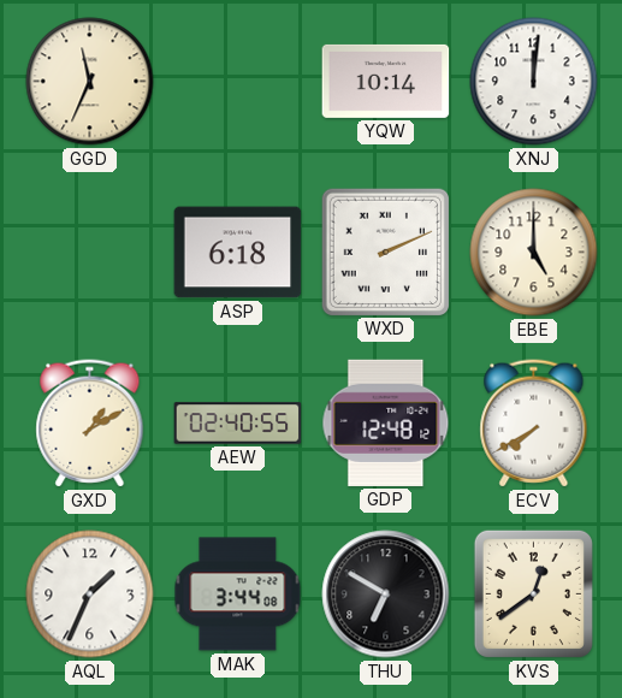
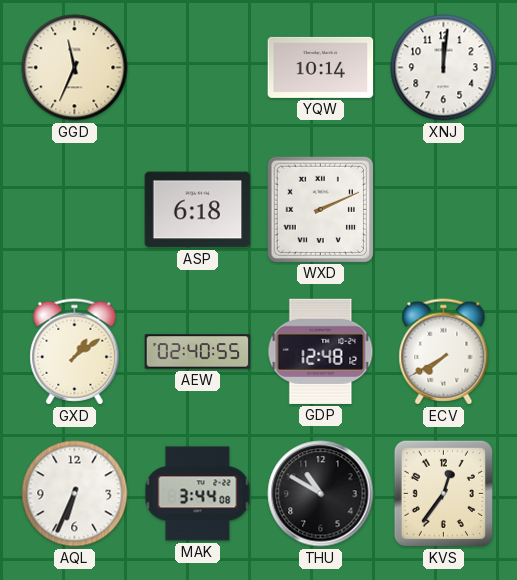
EBE: 5:00 -> none (534, 253)
GXD: 1:10 -> 1:09 (75, 352)
AQL: 1:34 -> 6:34 (75, 494)
THU: 6:50 -> 10:50 (321, 494)
KVS: 12:39 -> 12:36 (443, 493)
